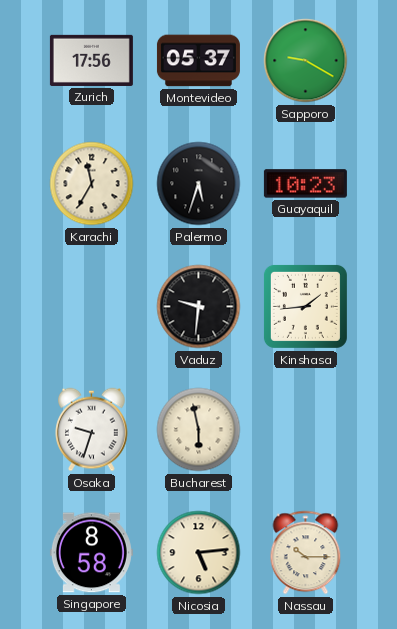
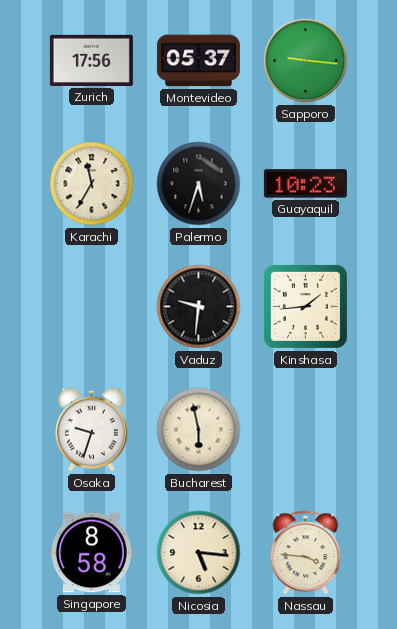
Sapporo: 9:20 -> 9:16 (306, 61)
Nicosia: 5:14 -> 5:16 (199, 553)
Nassau: 10:15 -> 3:46 (306, 553)
